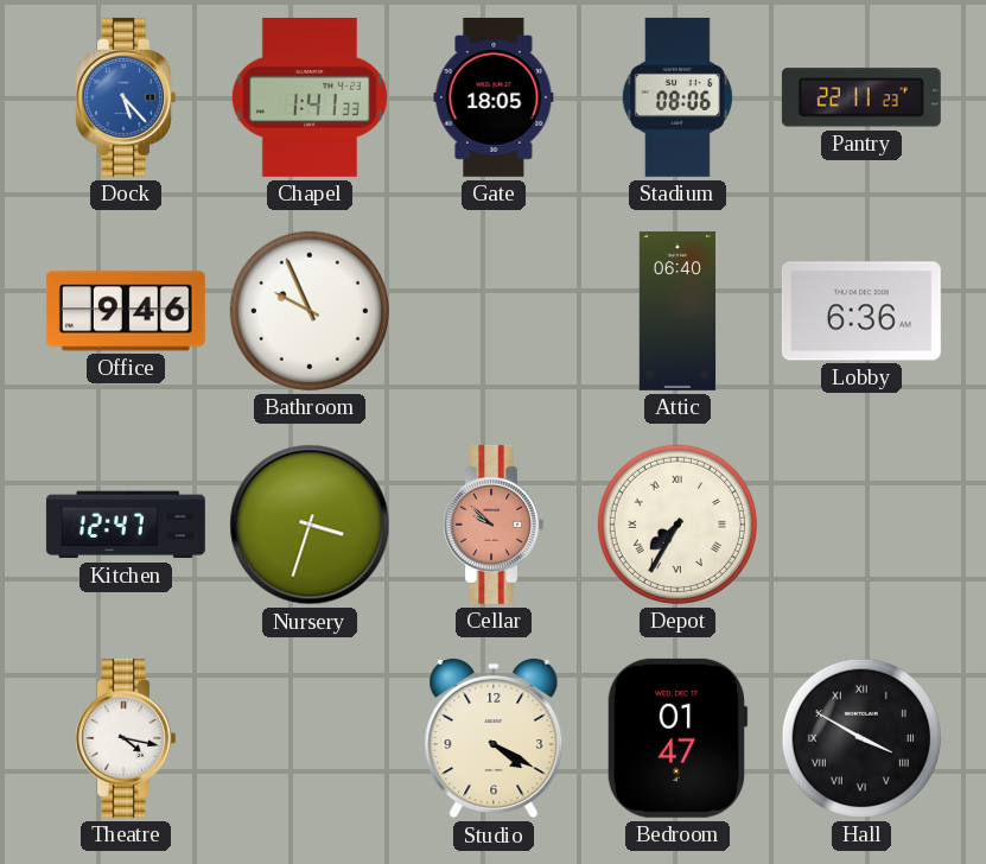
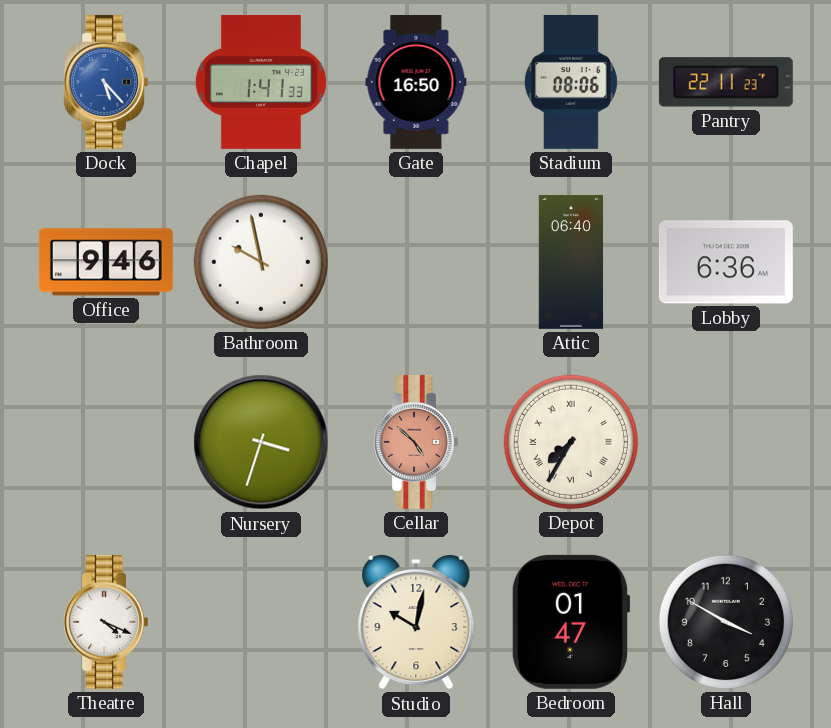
Gate: 18:05 -> 16:50 (416, 82)
Bathroom: 9:56 -> 9:58 (261, 262)
Kitchen: 12:47 -> none (126, 525)
Cellar: 9:52 -> 4:52 (415, 442)
Theatre: 4:17 -> 4:19 (105, 622)
Studio: 4:20 -> 10:02 (416, 622)
Hall numerals: Roman -> Arabic (726, 622)
